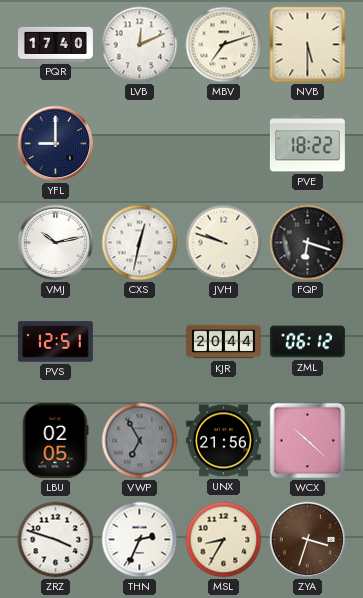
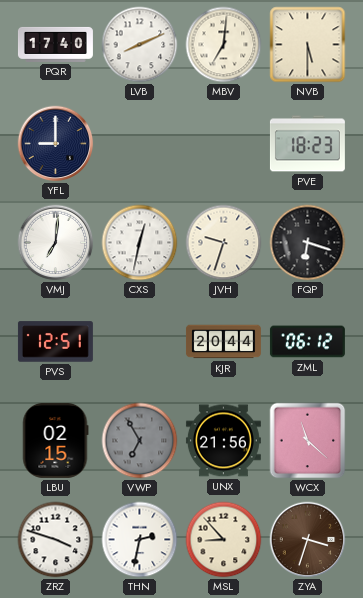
LVB: 12:11 -> 8:11 (140, 45)
MBV: 7:12 -> 7:01 (224, 45)
PVE: 18:22 -> 18:23 (307, 144)
VMJ: 10:13 -> 7:01 (56, 243)
JVH: 9:48 -> 9:33 (224, 243)
LBU: 02:05 -> 02:15 (55, 440)
WCX: 10:22 -> 11:22 (308, 441)
THN: 2:34 -> 2:32 (140, 540)
MSL: 8:35 -> 8:53 (224, 540)
